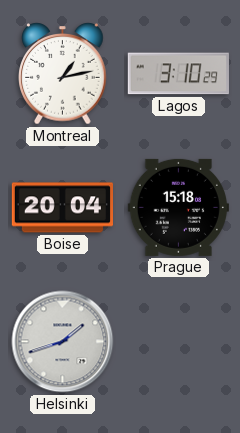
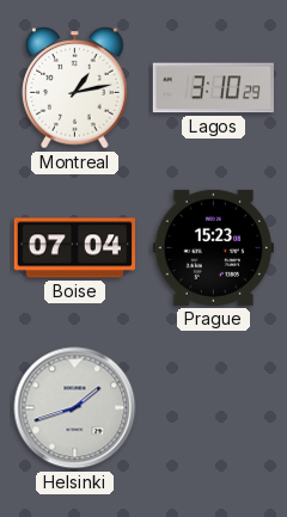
Boise: 20:04 -> 07:04 (74, 248)
Prague: 15:18 -> 15:23 (213, 247)
